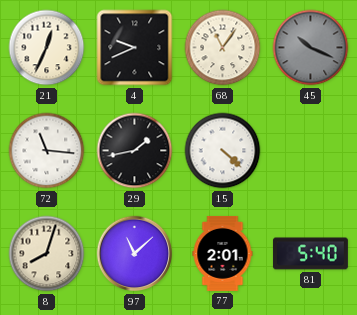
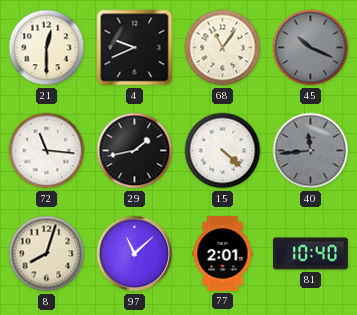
21: 12:34 -> 12:30 (47, 48)
40: none -> 11:44 (311, 151)
81: 5:40 -> 10:40 (310, 254)
